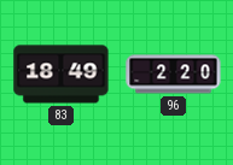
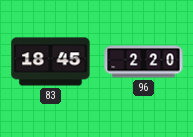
83: 18:49 -> 18:45 (51, 62)
